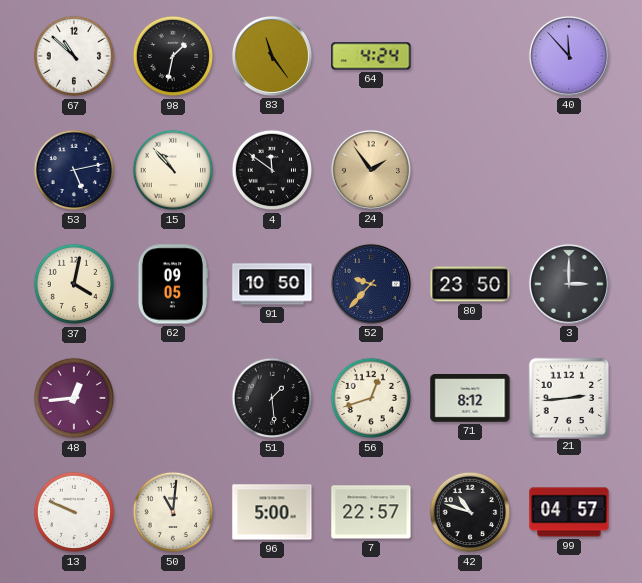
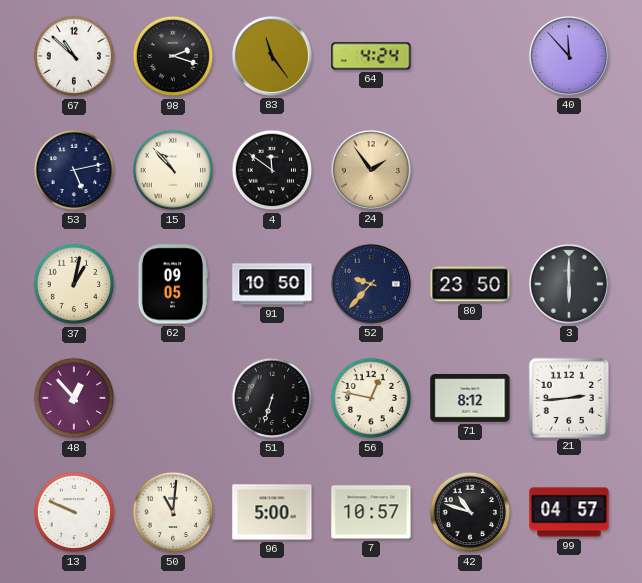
98: 1:32 -> 2:18 (173, 56)
37: 4:02 -> 1:02 (74, 284)
3: 3:00 -> 6:00 (569, 284)
48: 12:44 -> 12:53 (74, 398)
51: 1:29 -> 6:33 (272, 398)
56: 12:42 -> 12:47 (371, 398)
7: 22:57 -> 10:57 (371, 512)
